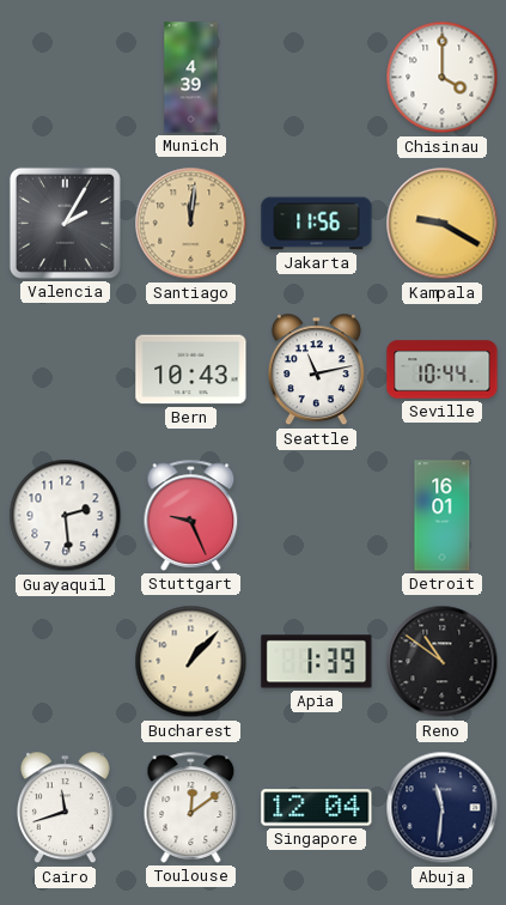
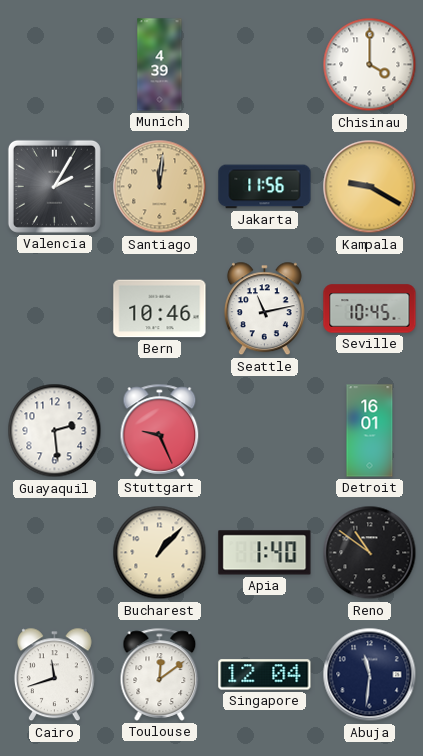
Bern: 10:43 -> 10:46 (160, 309)
Seville: 10:44 -> 10:45 (370, 309)
Apia: 1:39 -> 1:40 (265, 553)
